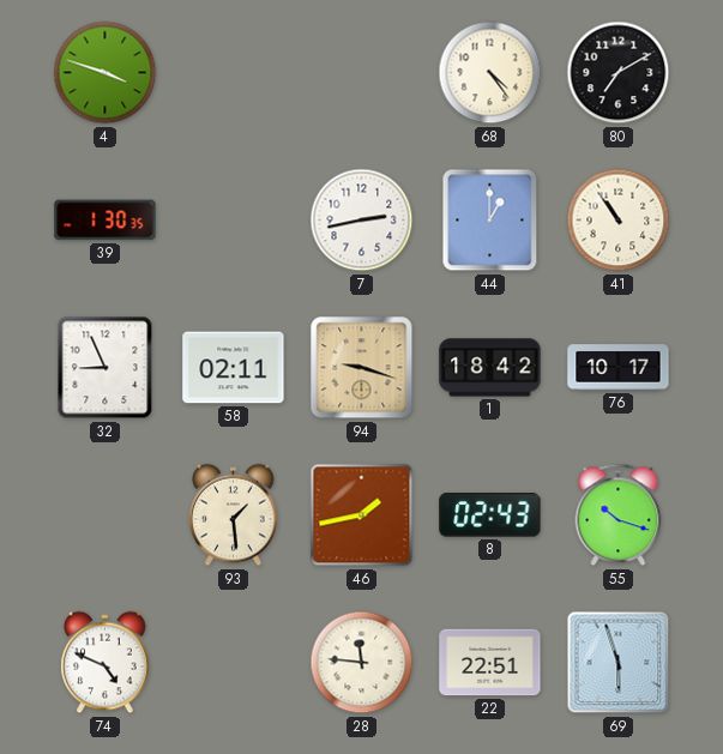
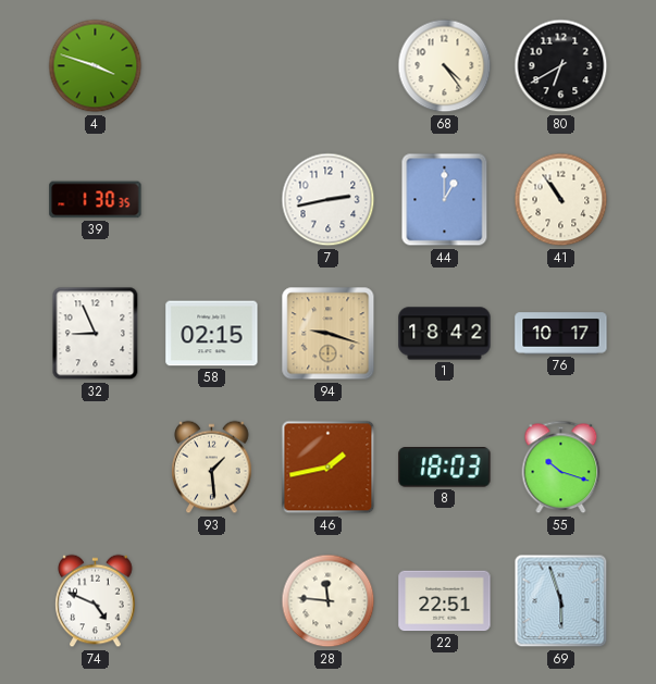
80: 7:10 -> 6:40 (561, 66)
58: 02:11 -> 02:15 (212, 334)
8: 02:43 -> 18:03 (445, 468)
